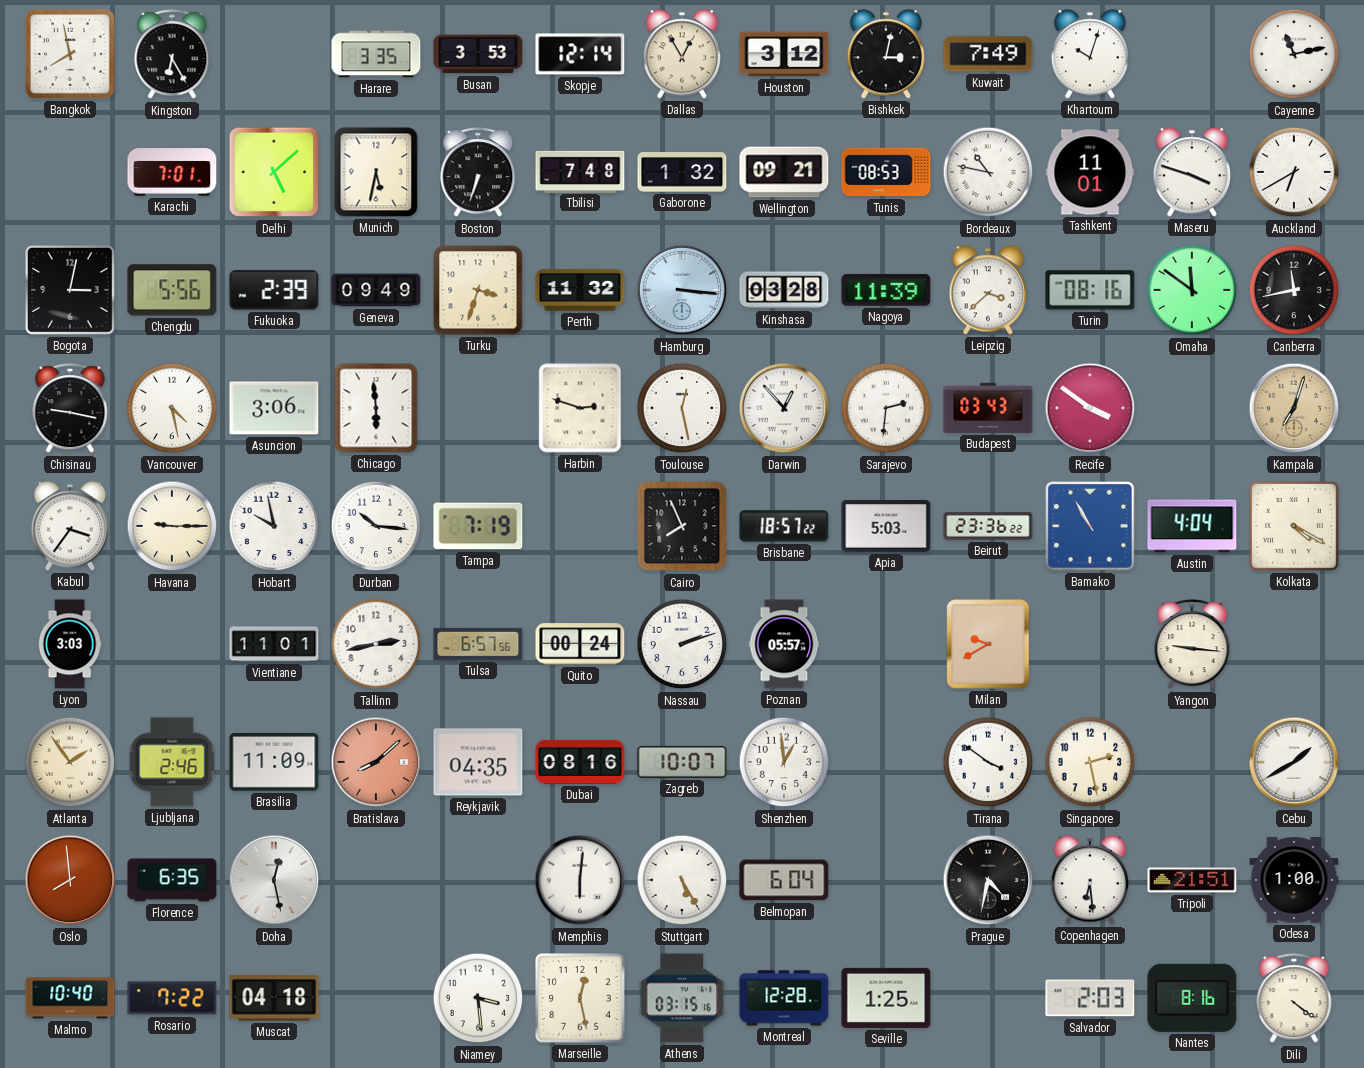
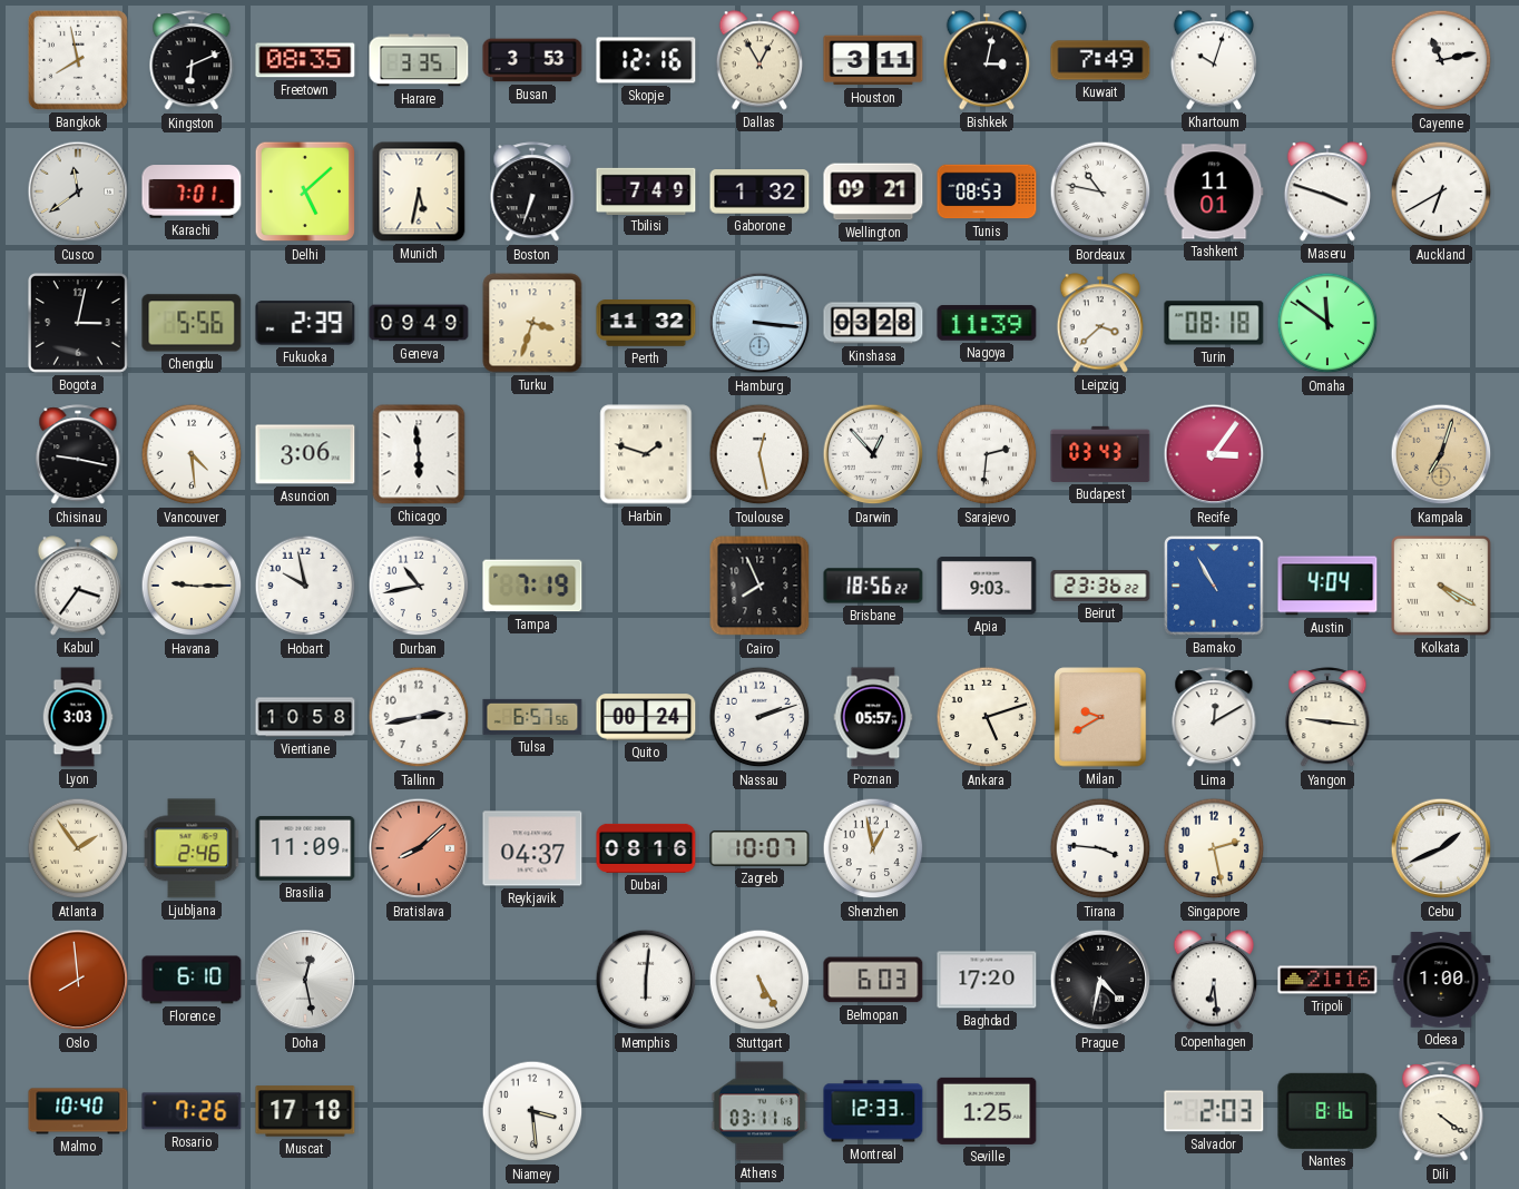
Kingston: 6:25 -> 6:11 (192, 61)
Freetown: none -> 08:35 (305, 60)
Skopje: 12:14 -> 12:16 (646, 60)
Houston: 3:12 -> 3:11 (873, 60)
Cusco: none -> 11:39 (78, 191)
Tbilisi: 7:48 -> 7:49 (646, 190)
Turin: 08:16 -> 08:18 (1214, 323)
Canberra: 11:43 -> none (1294, 290)
Vancouver: 4:28 -> 4:29 (192, 454)
Harbin: 2:48 -> 1:48 (646, 454)
Recife: 3:51 -> 3:06 (1214, 454)
Durban: 10:16 -> 10:43 (419, 586)
Brisbane: 18:57 -> 18:56 (873, 586)
Apia: 5:03 -> 9:03 (987, 586)
Vientiane: 11:01 -> 10:58 (305, 717)
Ankara: none -> 5:12 (987, 717)
Lima: none -> 12:10 (1214, 718)
Reykjavik: 04:35 -> 04:37 (532, 848)
Shenzhen: 12:59 -> 12:58 (873, 848)
Tirana: 3:51 -> 3:46 (1100, 848)
Cebu: 1:40 -> 1:41 (1441, 848)
Florence: 6:35 -> 6:10 (192, 980)
Belmopan: 6:04 -> 6:03 (873, 980)
Baghdad: none -> 17:20 (987, 980)
Tripoli: 21:51 -> 21:16 (1327, 980)
Rosario: 7:22 -> 7:26 (192, 1111)
Muscat: 04:18 -> 17:18 (305, 1111)
Marseille: 12:28 -> none (581, 999)
Athens: 03:15 -> 03:11 (759, 1111)
Montreal: 12:28 -> 12:33 (873, 1111)
